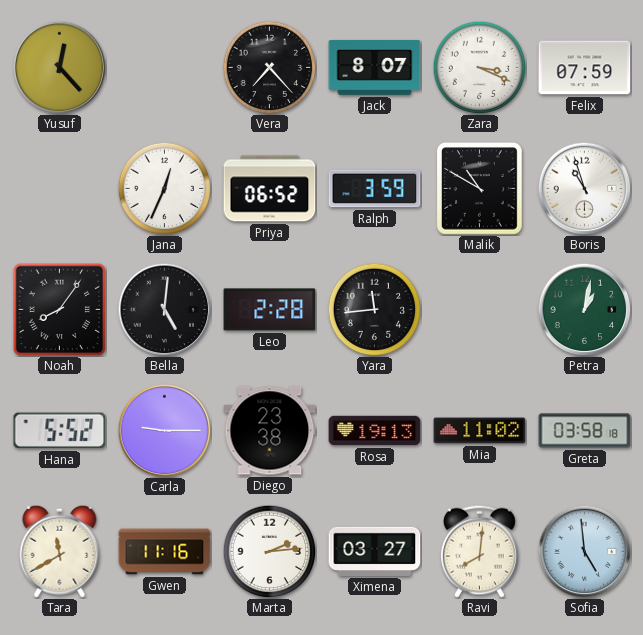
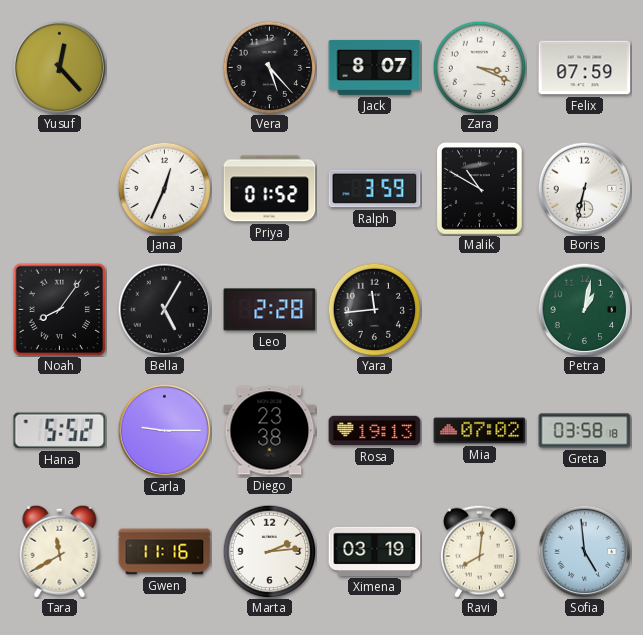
Vera: 7:23 -> 5:23 (269, 67)
Priya: 06:52 -> 01:52 (270, 189)
Boris: 10:57 -> 6:32 (584, 188)
Bella: 5:01 -> 5:05 (164, 309)
Mia: 11:02 -> 07:02 (480, 431)
Ximena: 03:27 -> 03:19 (375, 551)
